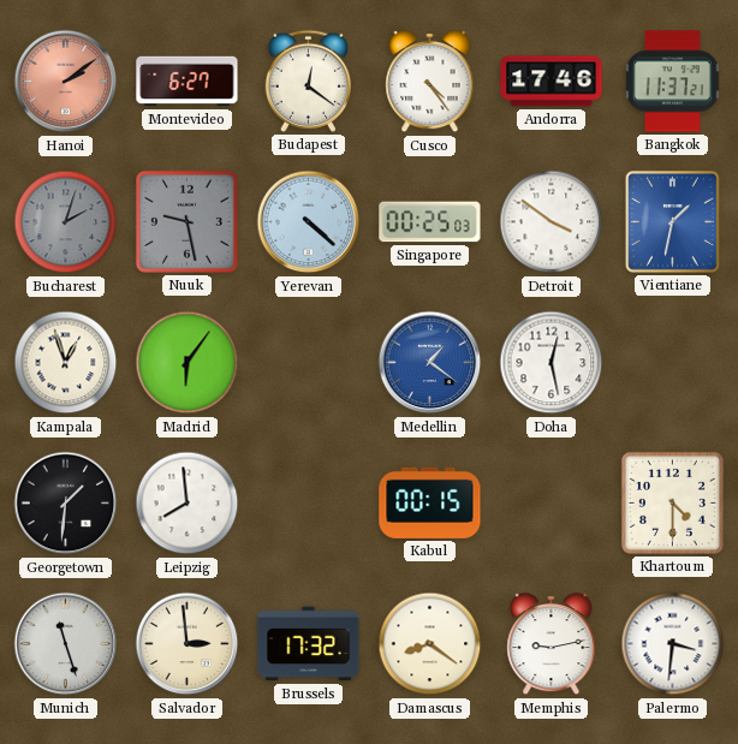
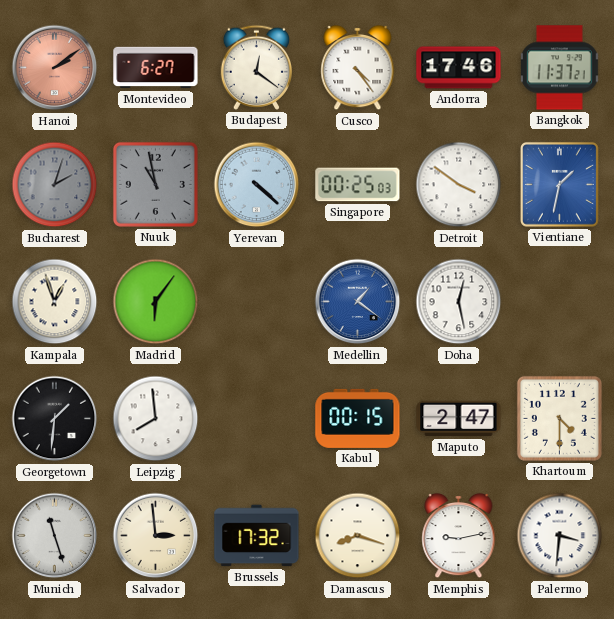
Nuuk: 9:28 -> 10:58 (155, 184)
Maputo: none -> 2:47 (459, 419)
Damascus: 8:21 -> 8:18 (358, 536)
